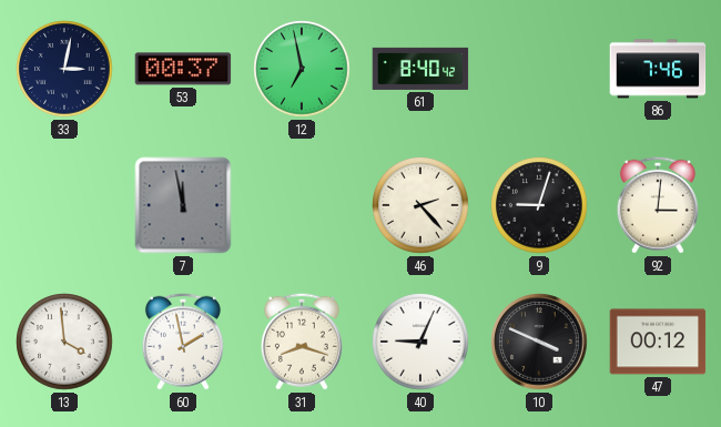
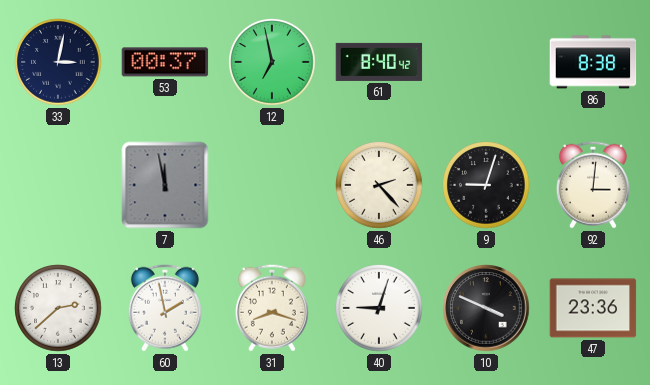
86: 7:46 -> 8:38 (593, 62)
13: 3:59 -> 2:38 (58, 308)
40: 9:04 -> 9:03 (379, 308)
47: 00:12 -> 23:36 (593, 308)
